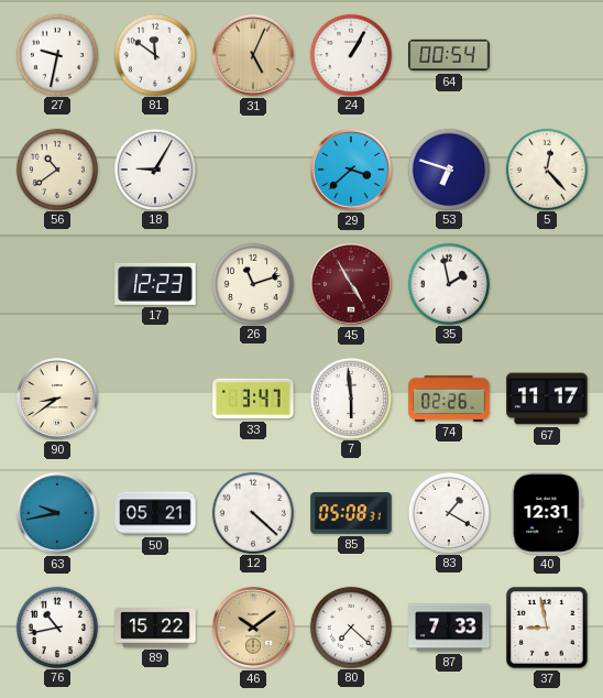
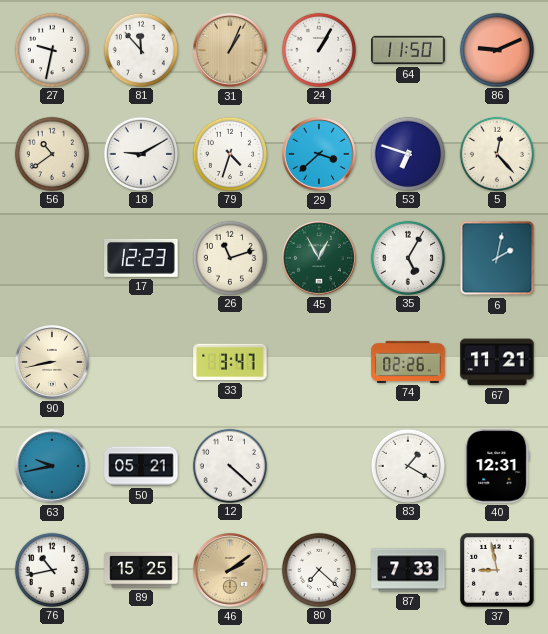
81: 11:51 -> 11:53 (140, 49)
31: 5:04 -> 1:04 (231, 51)
64: 00:54 -> 11:50 (408, 50)
86: none -> 9:11 (496, 49)
18: 9:05 -> 9:10 (140, 153)
79: none -> 4:33 (229, 153)
45: 4:55 -> 12:55 (320, 259)
45 dial: burgundy -> green (320, 259)
35: 1:58 -> 5:05 (407, 257)
6: none -> 2:02 (497, 258)
90: 8:39 -> 8:43 (53, 363)
7: 5:59 -> none (350, 397)
67: 11:17 -> 11:21 (497, 362)
85: 05:08 -> none (351, 513)
89: 15:22 -> 15:25 (141, 570)
46: 10:09 -> 2:09 (231, 571)
